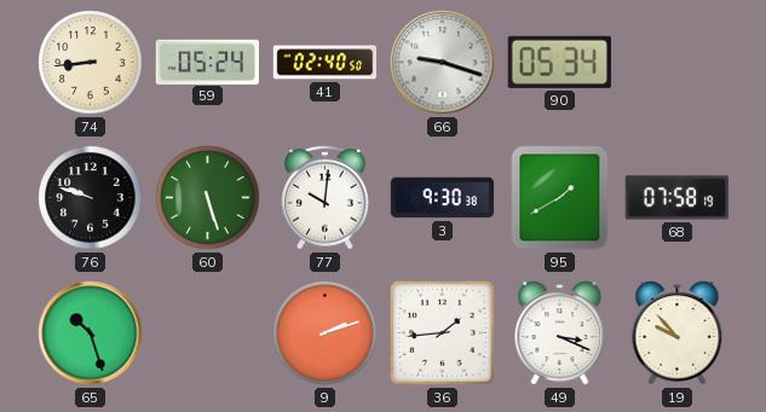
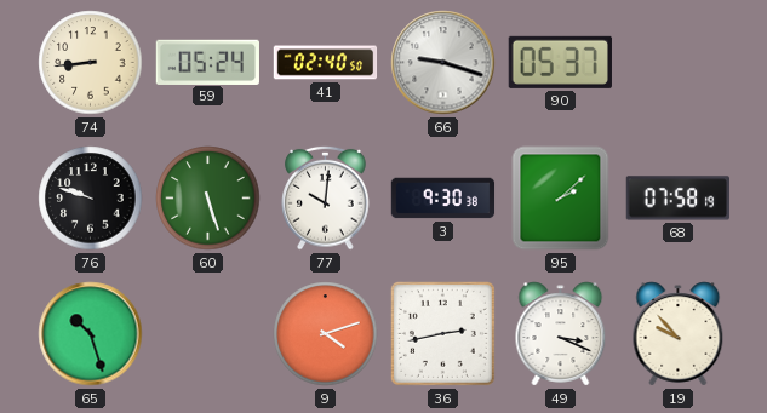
90: 05:34 -> 05:37 (560, 62)
95: 1:40 -> 2:08 (561, 199)
9: 2:12 -> 4:12 (326, 334)
36: 1:44 -> 2:43 (442, 333)
